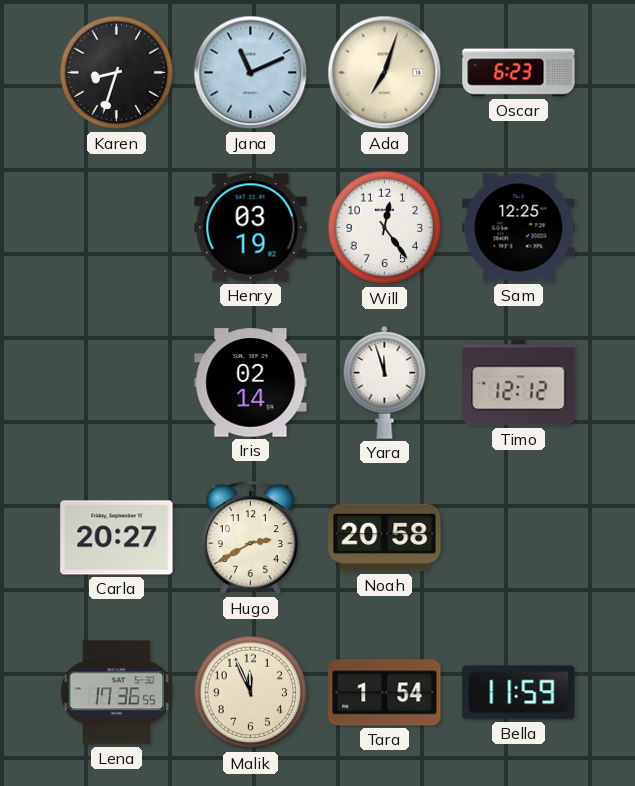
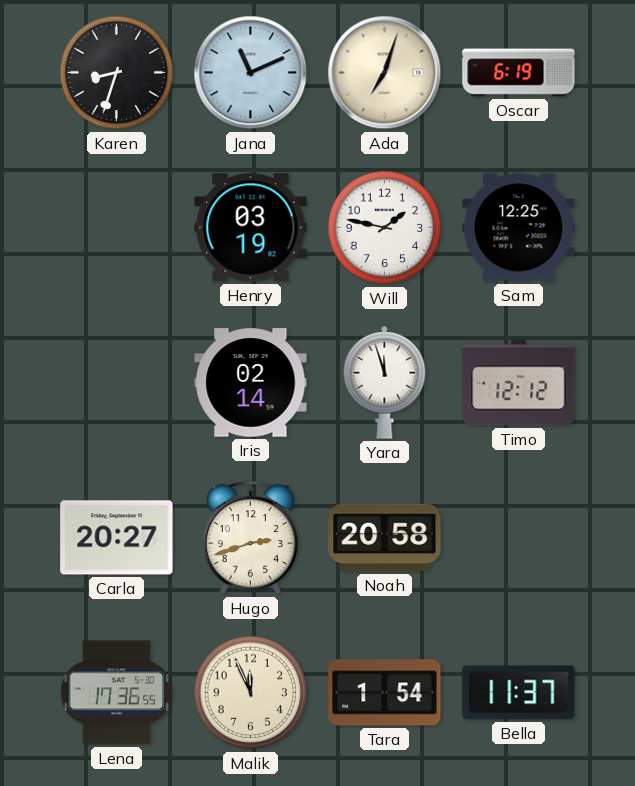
Oscar: 6:23 -> 6:19 (519, 73)
Will: 12:24 -> 1:47 (385, 228)
Hugo: 2:40 -> 2:42 (250, 539)
Bella: 11:59 -> 11:37 (519, 693)
